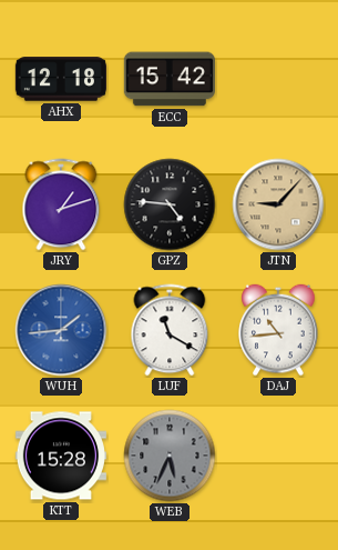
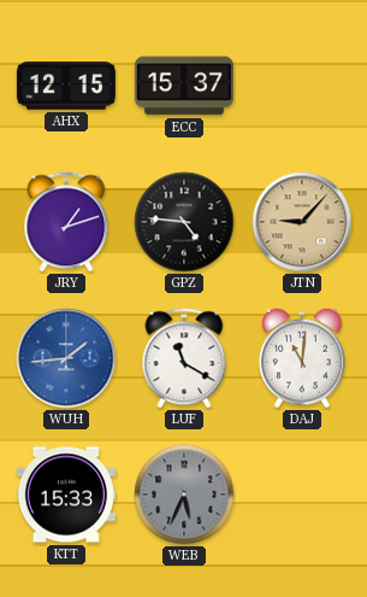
AHX: 12:18 -> 12:15 (66, 86)
ECC: 15:42 -> 15:37 (184, 86)
DAJ: 10:44 -> 11:01 (302, 358)
KTT: 15:28 -> 15:33 (66, 494)
